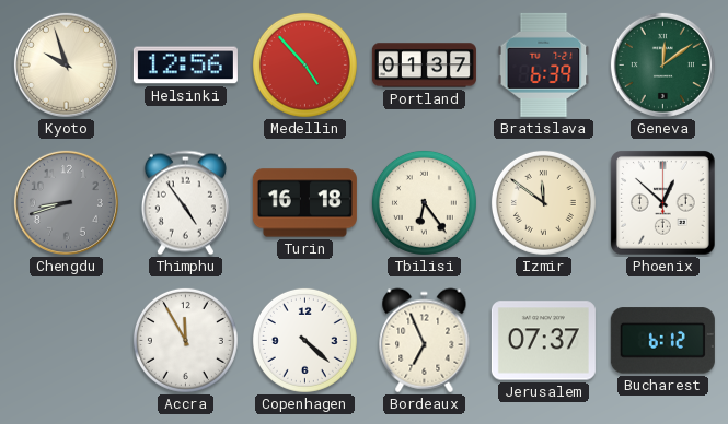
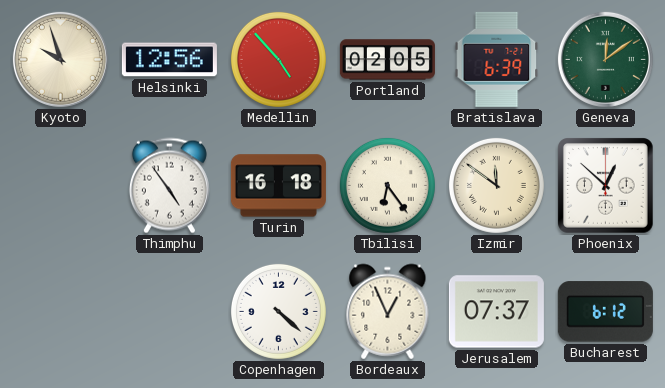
Portland: 01:37 -> 02:05 (387, 60)
Chengdu: 8:42 -> none (66, 202)
Accra: 11:55 -> none (185, 340)
Bordeaux: 6:56 -> 12:56 (388, 312)
